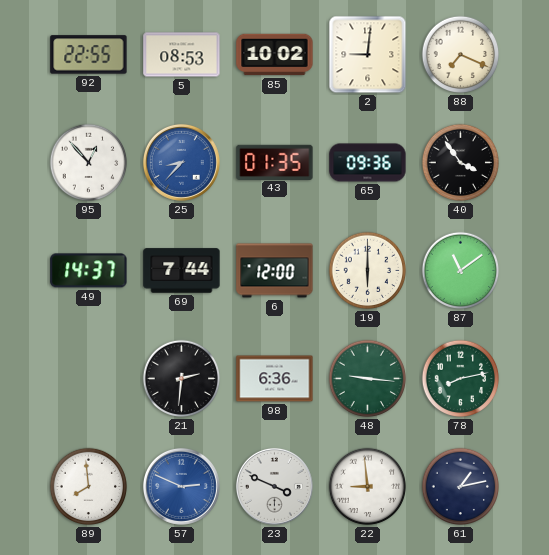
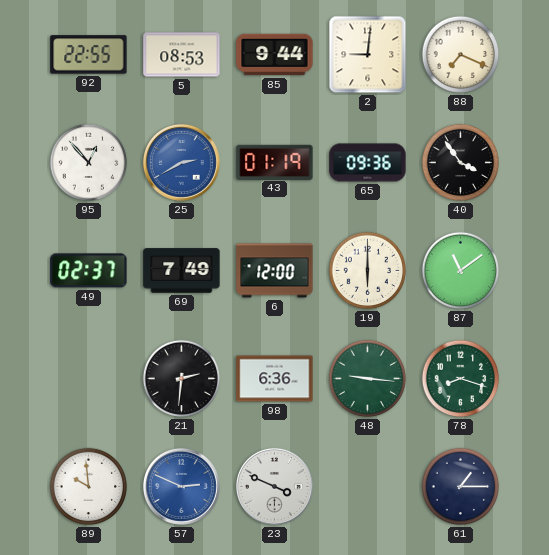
85: 10:02 -> 9:44 (275, 55)
25: 8:37 -> 2:40 (181, 162)
43: 01:35 -> 01:19 (275, 162)
49: 14:37 -> 02:37 (89, 271)
69: 7:44 -> 7:49 (182, 271)
78: 8:13 -> 8:18 (461, 379)
89: 7:59 -> 9:59 (89, 487)
22: 8:59 -> none (368, 487)
61: 1:13 -> 1:15 (461, 487)
